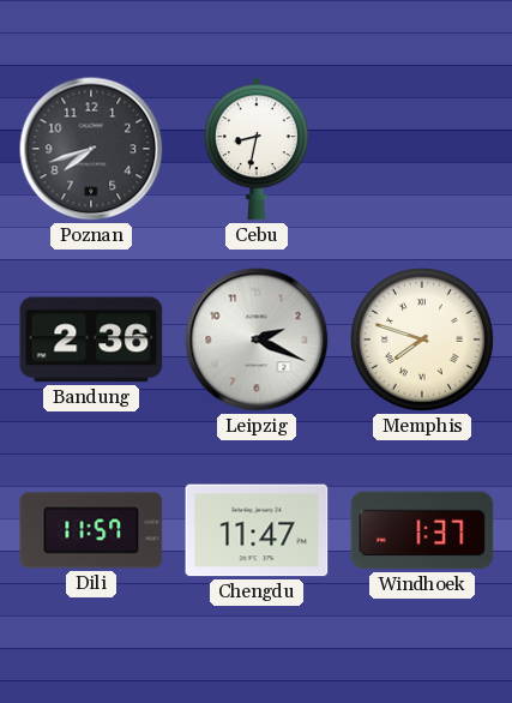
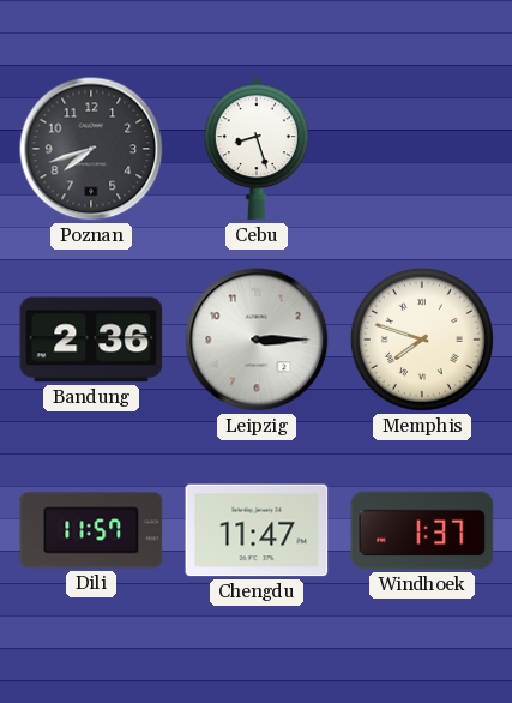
Cebu: 8:32 -> 8:27 (257, 149)
Leipzig: 2:19 -> 3:15 (257, 340)
